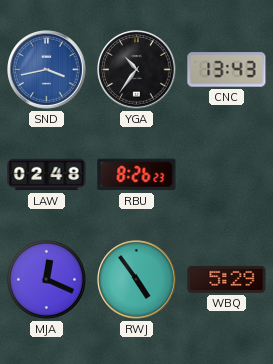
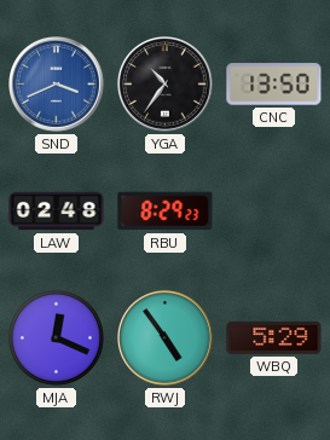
SND: 3:43 -> 3:41 (57, 85)
CNC: 13:43 -> 13:50 (274, 85)
RBU: 8:26 -> 8:29 (166, 212)
